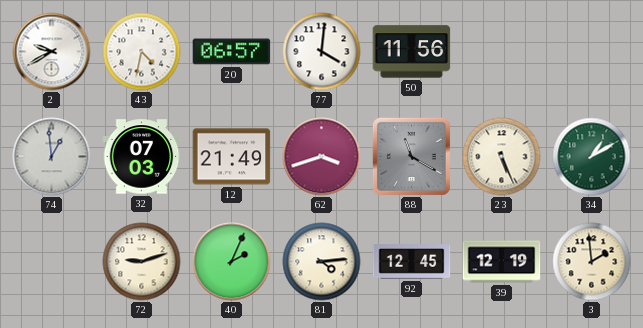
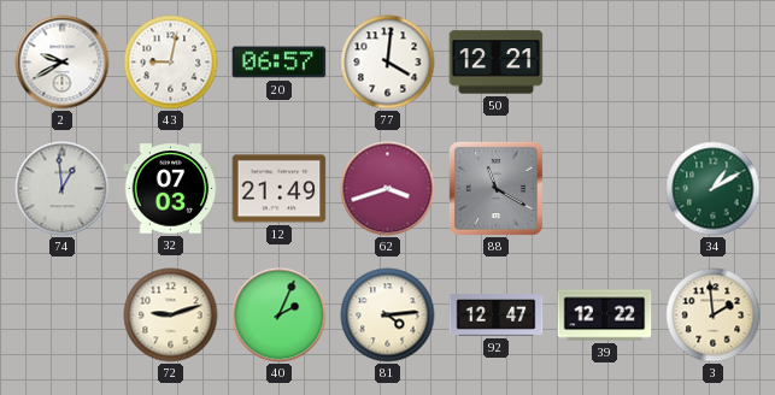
43: 4:32 -> 9:02 (171, 63)
50: 11:56 -> 12:21 (497, 63)
23: 5:26 -> none (502, 157)
92: 12:45 -> 12:47 (497, 316)
39: 12:19 -> 12:22 (605, 316)
